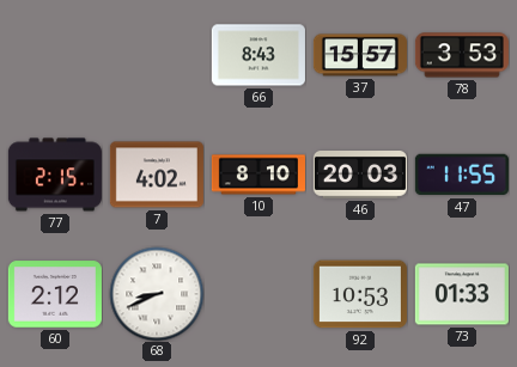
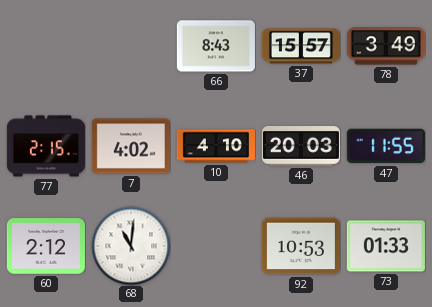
78: 3:53 -> 3:49 (386, 46)
10: 8:10 -> 4:10 (216, 146)
68: 8:41 -> 11:01 (131, 246)
